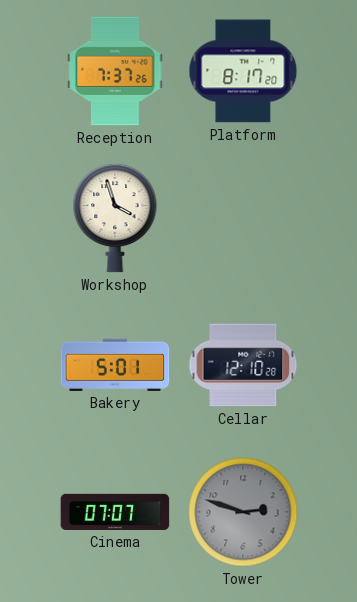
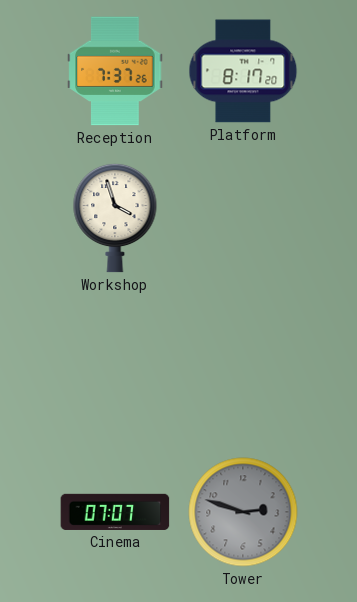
Bakery: 5:01 -> none (115, 365)
Cellar: 12:10 -> none (243, 365)
